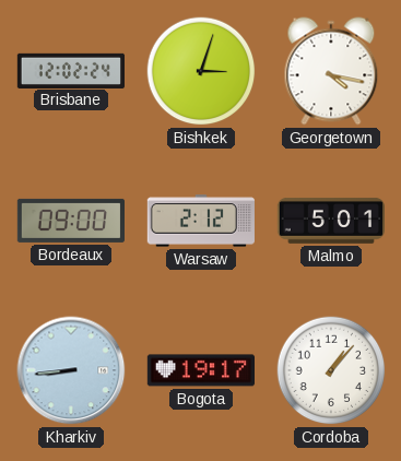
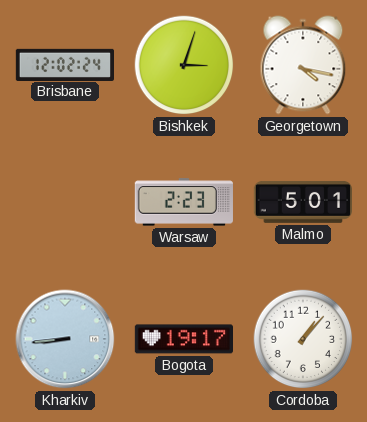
Bordeaux: 09:00 -> none (70, 221)
Warsaw: 2:12 -> 2:23 (184, 202)
